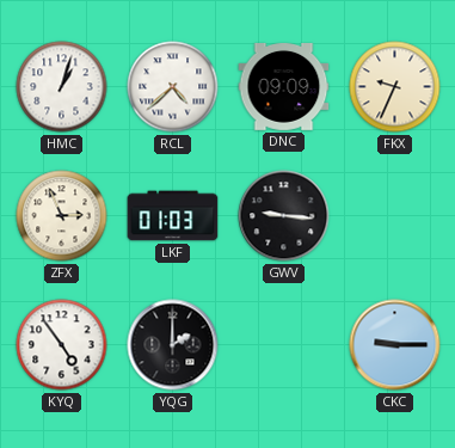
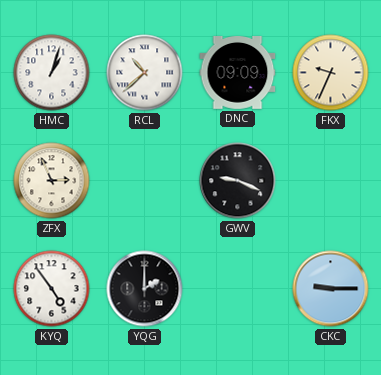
RCL: 4:38 -> 10:38 (145, 73)
LKF: 01:03 -> none (173, 216)
GWV: 9:16 -> 9:19 (238, 181)
